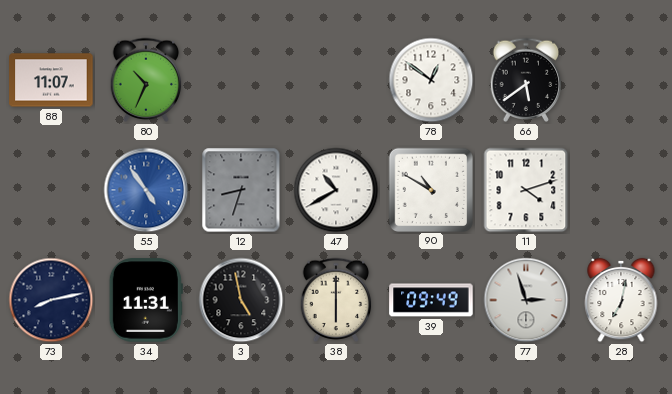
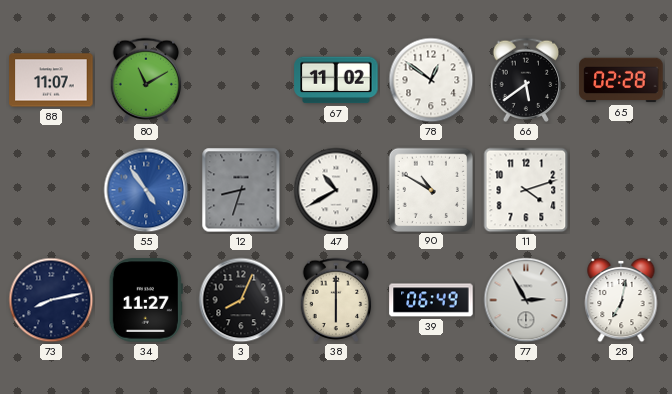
80: 10:34 -> 11:10 (146, 80)
67: none -> 11:02 (336, 80)
65: none -> 02:28 (621, 80)
34: 11:31 -> 11:27 (146, 300)
3: 4:58 -> 8:04 (241, 300)
39: 09:49 -> 06:49 (431, 300)
77: 2:57 -> 2:55 (526, 300)
